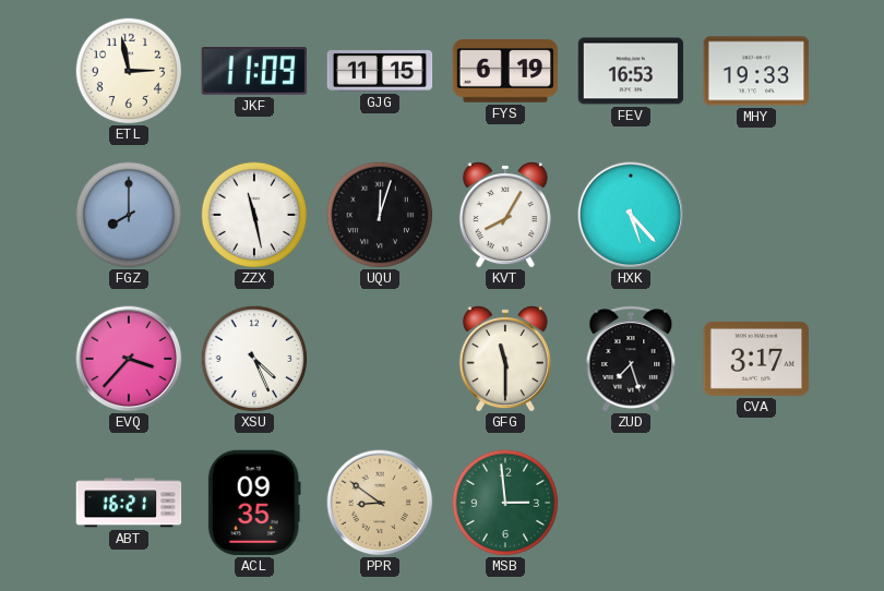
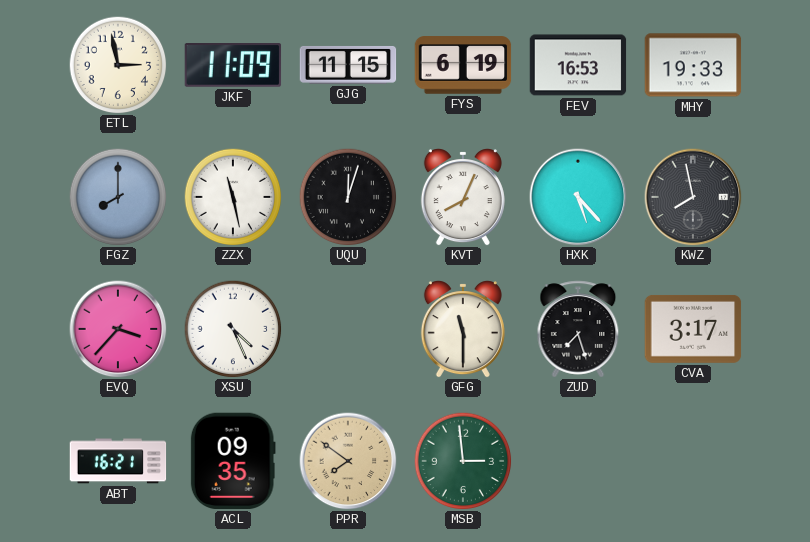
KVT: 8:05 -> 8:04 (463, 197)
KWZ: none -> 7:58 (693, 197)
PPR: 8:51 -> 7:51 (348, 461)
